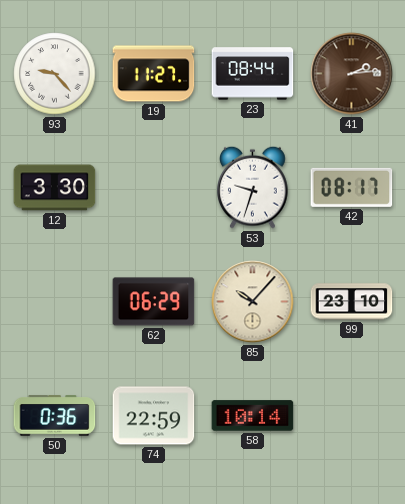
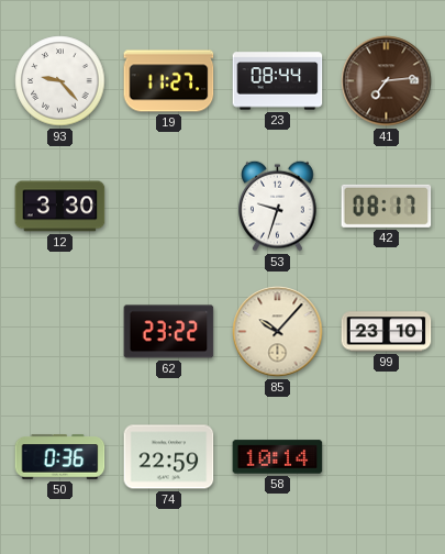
41: 2:14 -> 7:14 (387, 81)
62: 06:29 -> 23:22 (169, 332)
